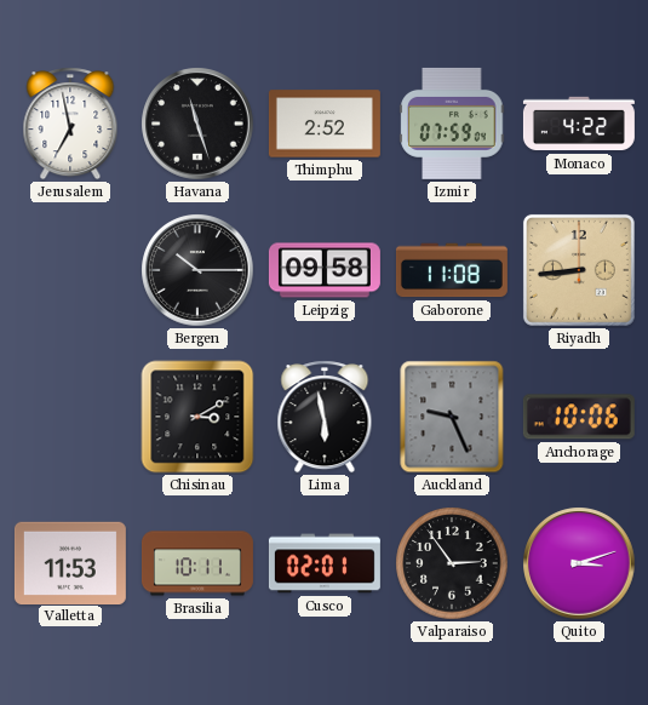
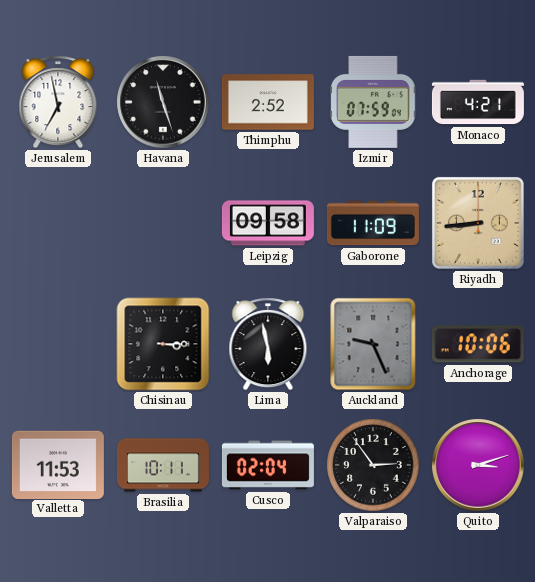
Monaco: 4:22 -> 4:21 (478, 102)
Bergen: 10:15 -> none (197, 270)
Gaborone: 11:08 -> 11:09 (373, 223)
Chisinau: 3:10 -> 3:15 (163, 344)
Cusco: 02:01 -> 02:04 (268, 465)
